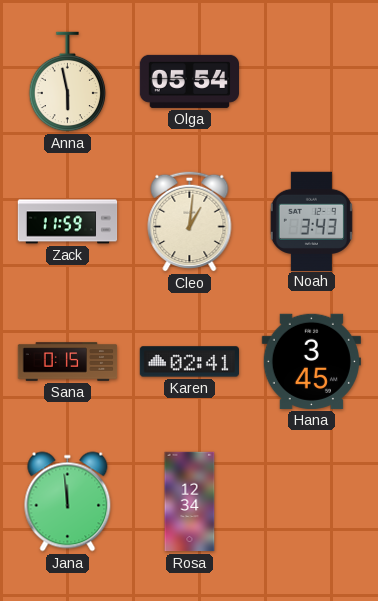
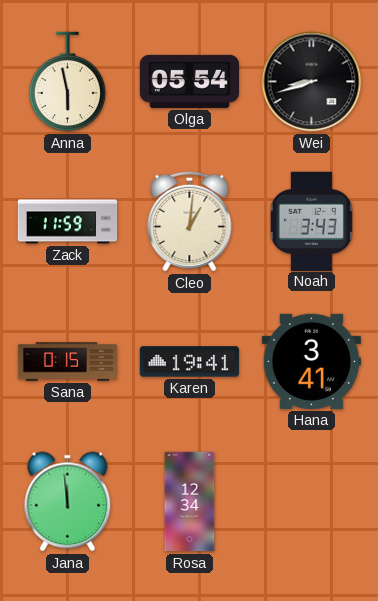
Wei: none -> 8:42 (312, 82)
Karen: 02:41 -> 19:41 (189, 362)
Hana: 3:45 -> 3:41 (311, 361)
